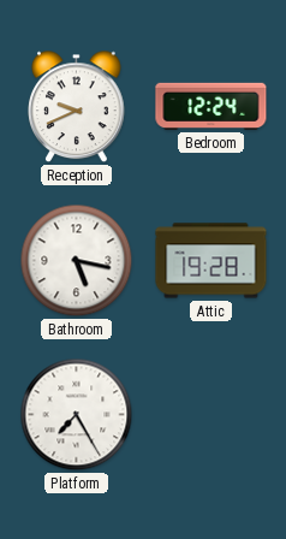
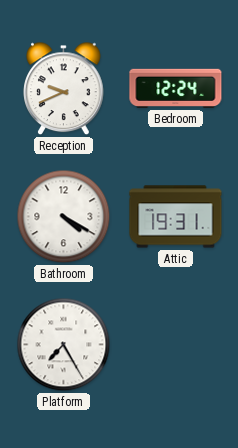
Bathroom: 5:17 -> 4:20 (64, 217)
Attic: 19:28 -> 19:31 (176, 217)
